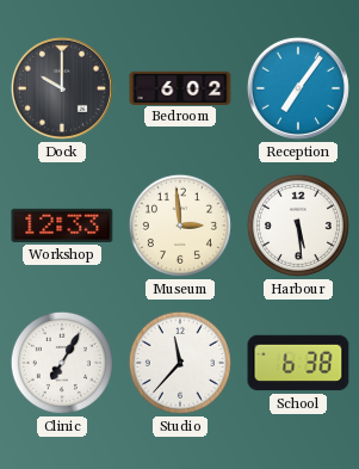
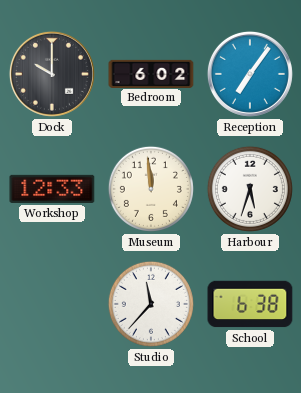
Museum: 2:59 -> 11:59 (151, 189)
Harbour: 5:29 -> 5:33 (250, 189)
Clinic: 7:05 -> none (62, 363)
